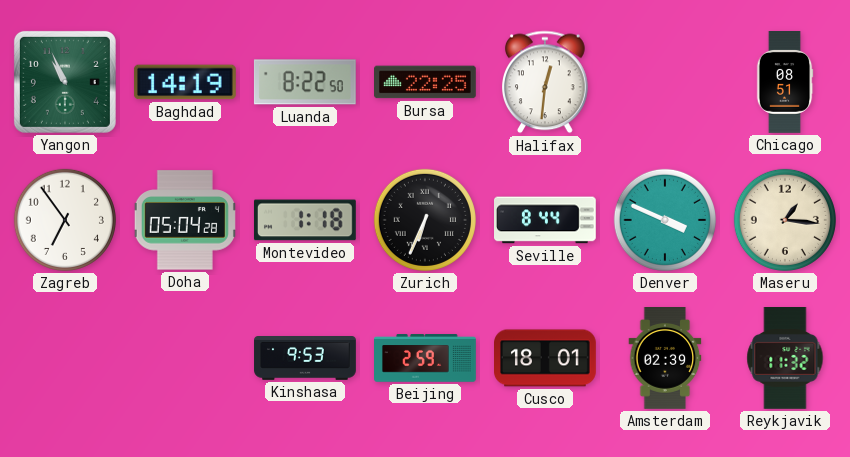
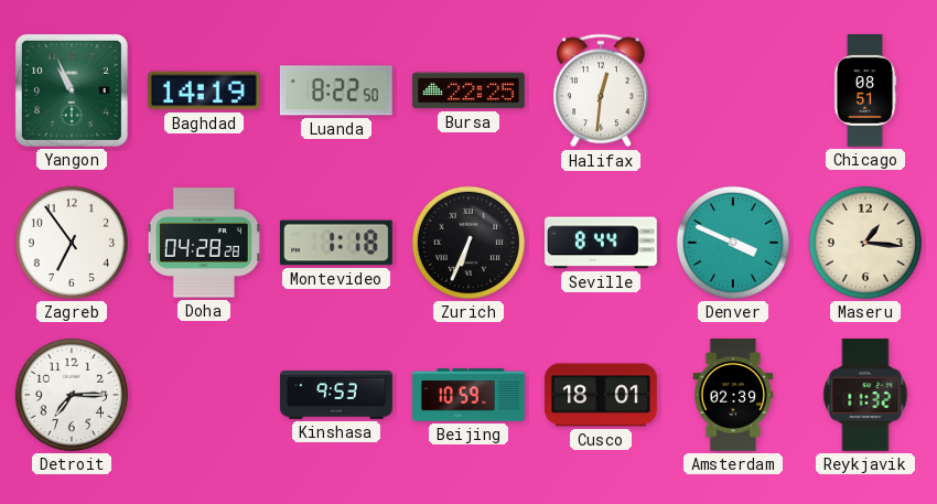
Doha: 05:04 -> 04:28 (204, 243)
Detroit: none -> 7:15 (72, 395)
Beijing: 2:59 -> 10:59 (468, 395)
